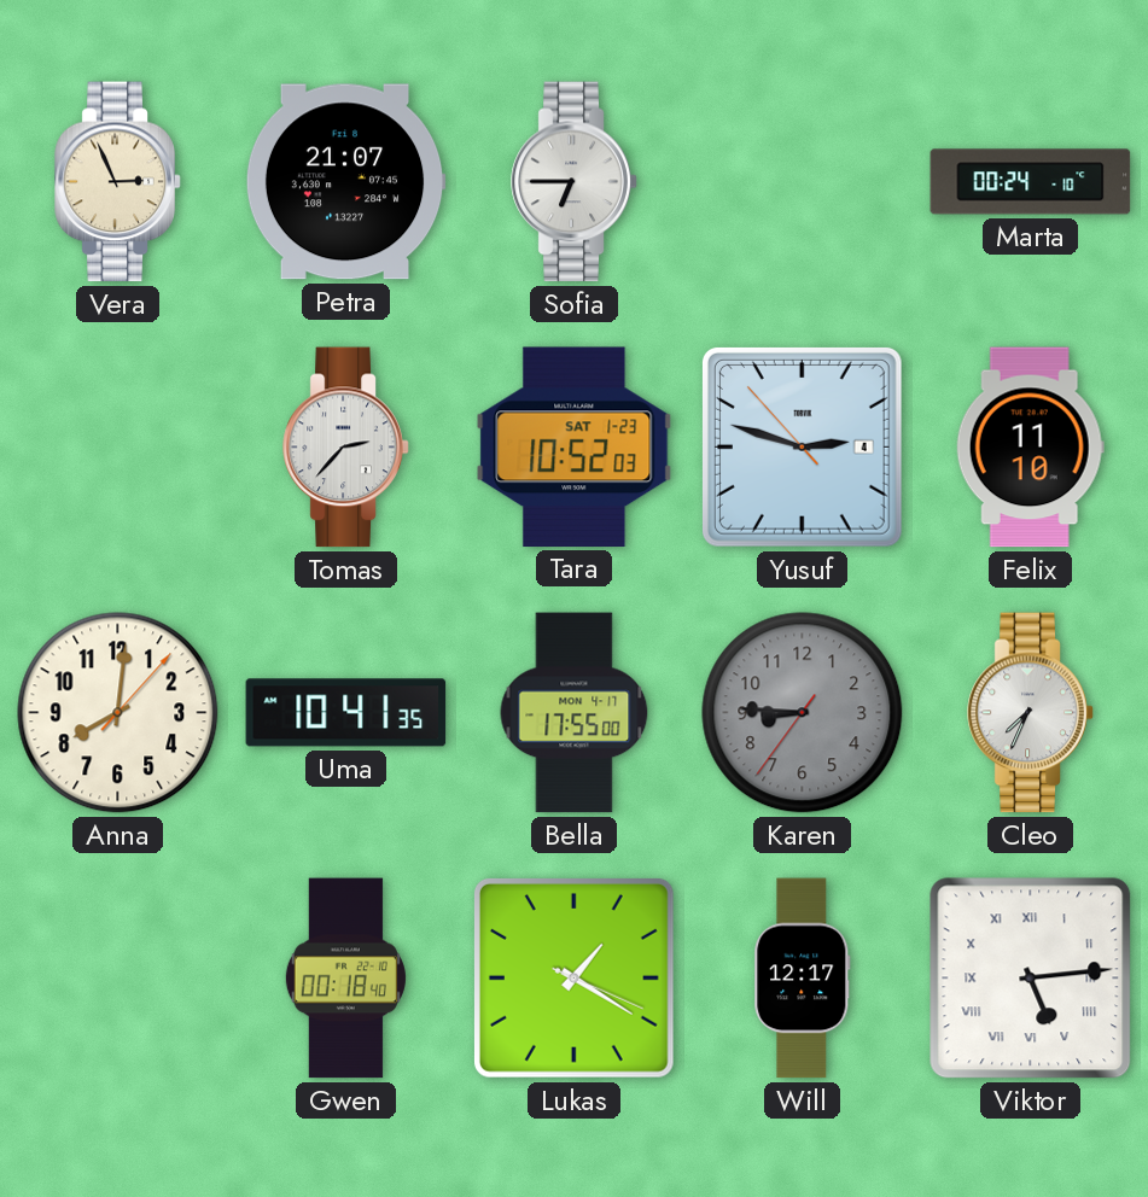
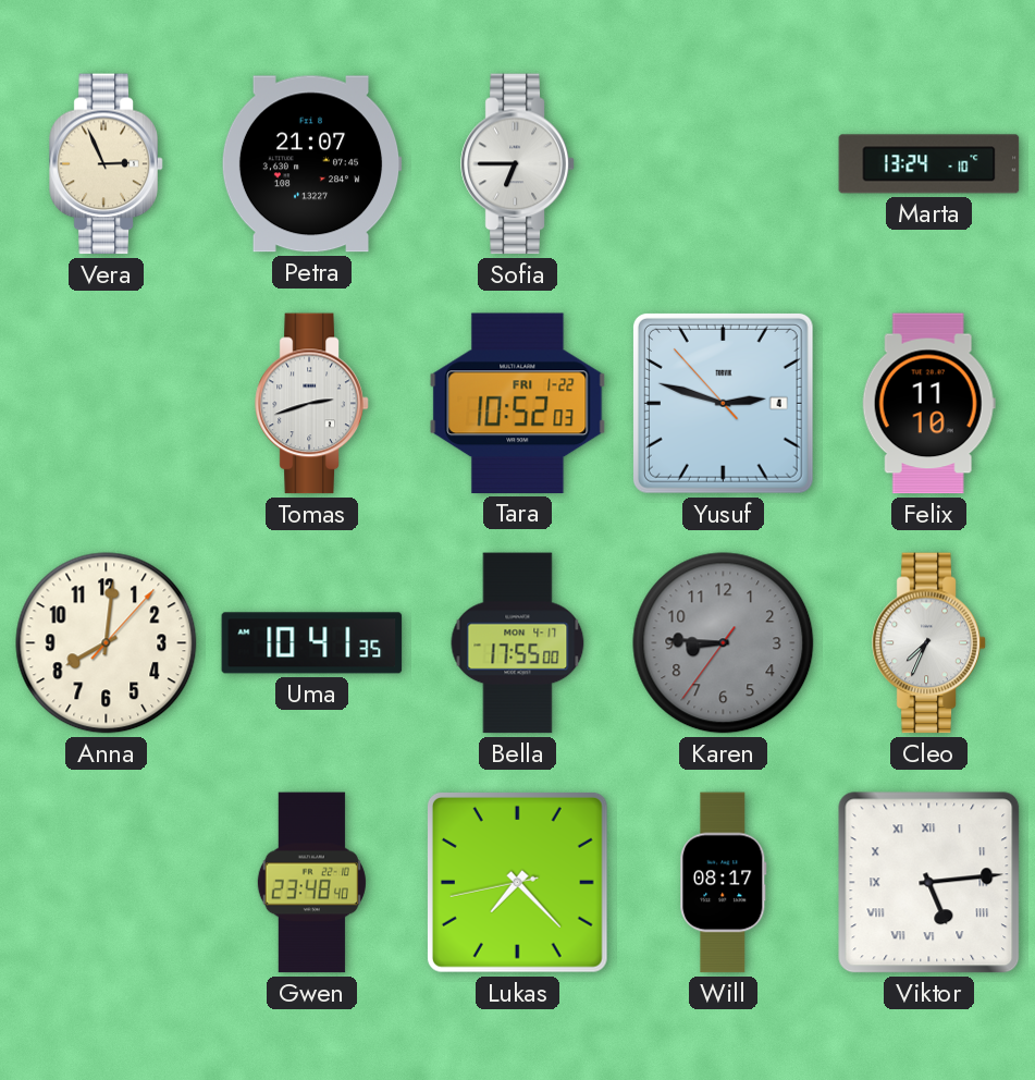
Marta: 00:24 -> 13:24 (929, 164)
Tomas: 2:37 -> 2:42 (312, 404)
Tara date: SAT 1-23 -> FRI 1-22 (518, 403)
Gwen: 00:18 -> 23:48 (311, 883)
Lukas: 1:20 -> 7:22 (517, 882)
Will: 12:17 -> 08:17 (724, 883)
